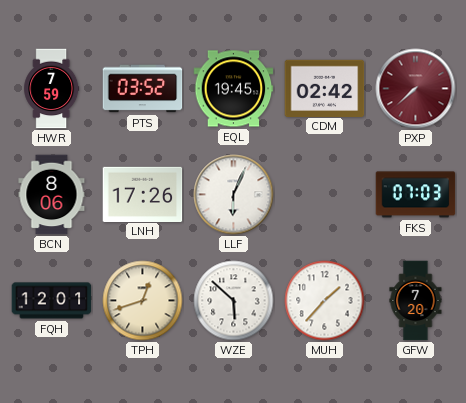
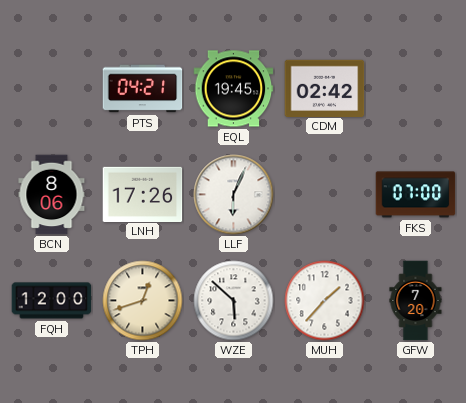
HWR: 7:59 -> none (52, 89)
PTS: 03:52 -> 04:21 (143, 89)
PXP: 7:38 -> none (416, 89)
FKS: 07:03 -> 07:00 (416, 195)
FQH: 12:01 -> 12:00 (52, 301)
